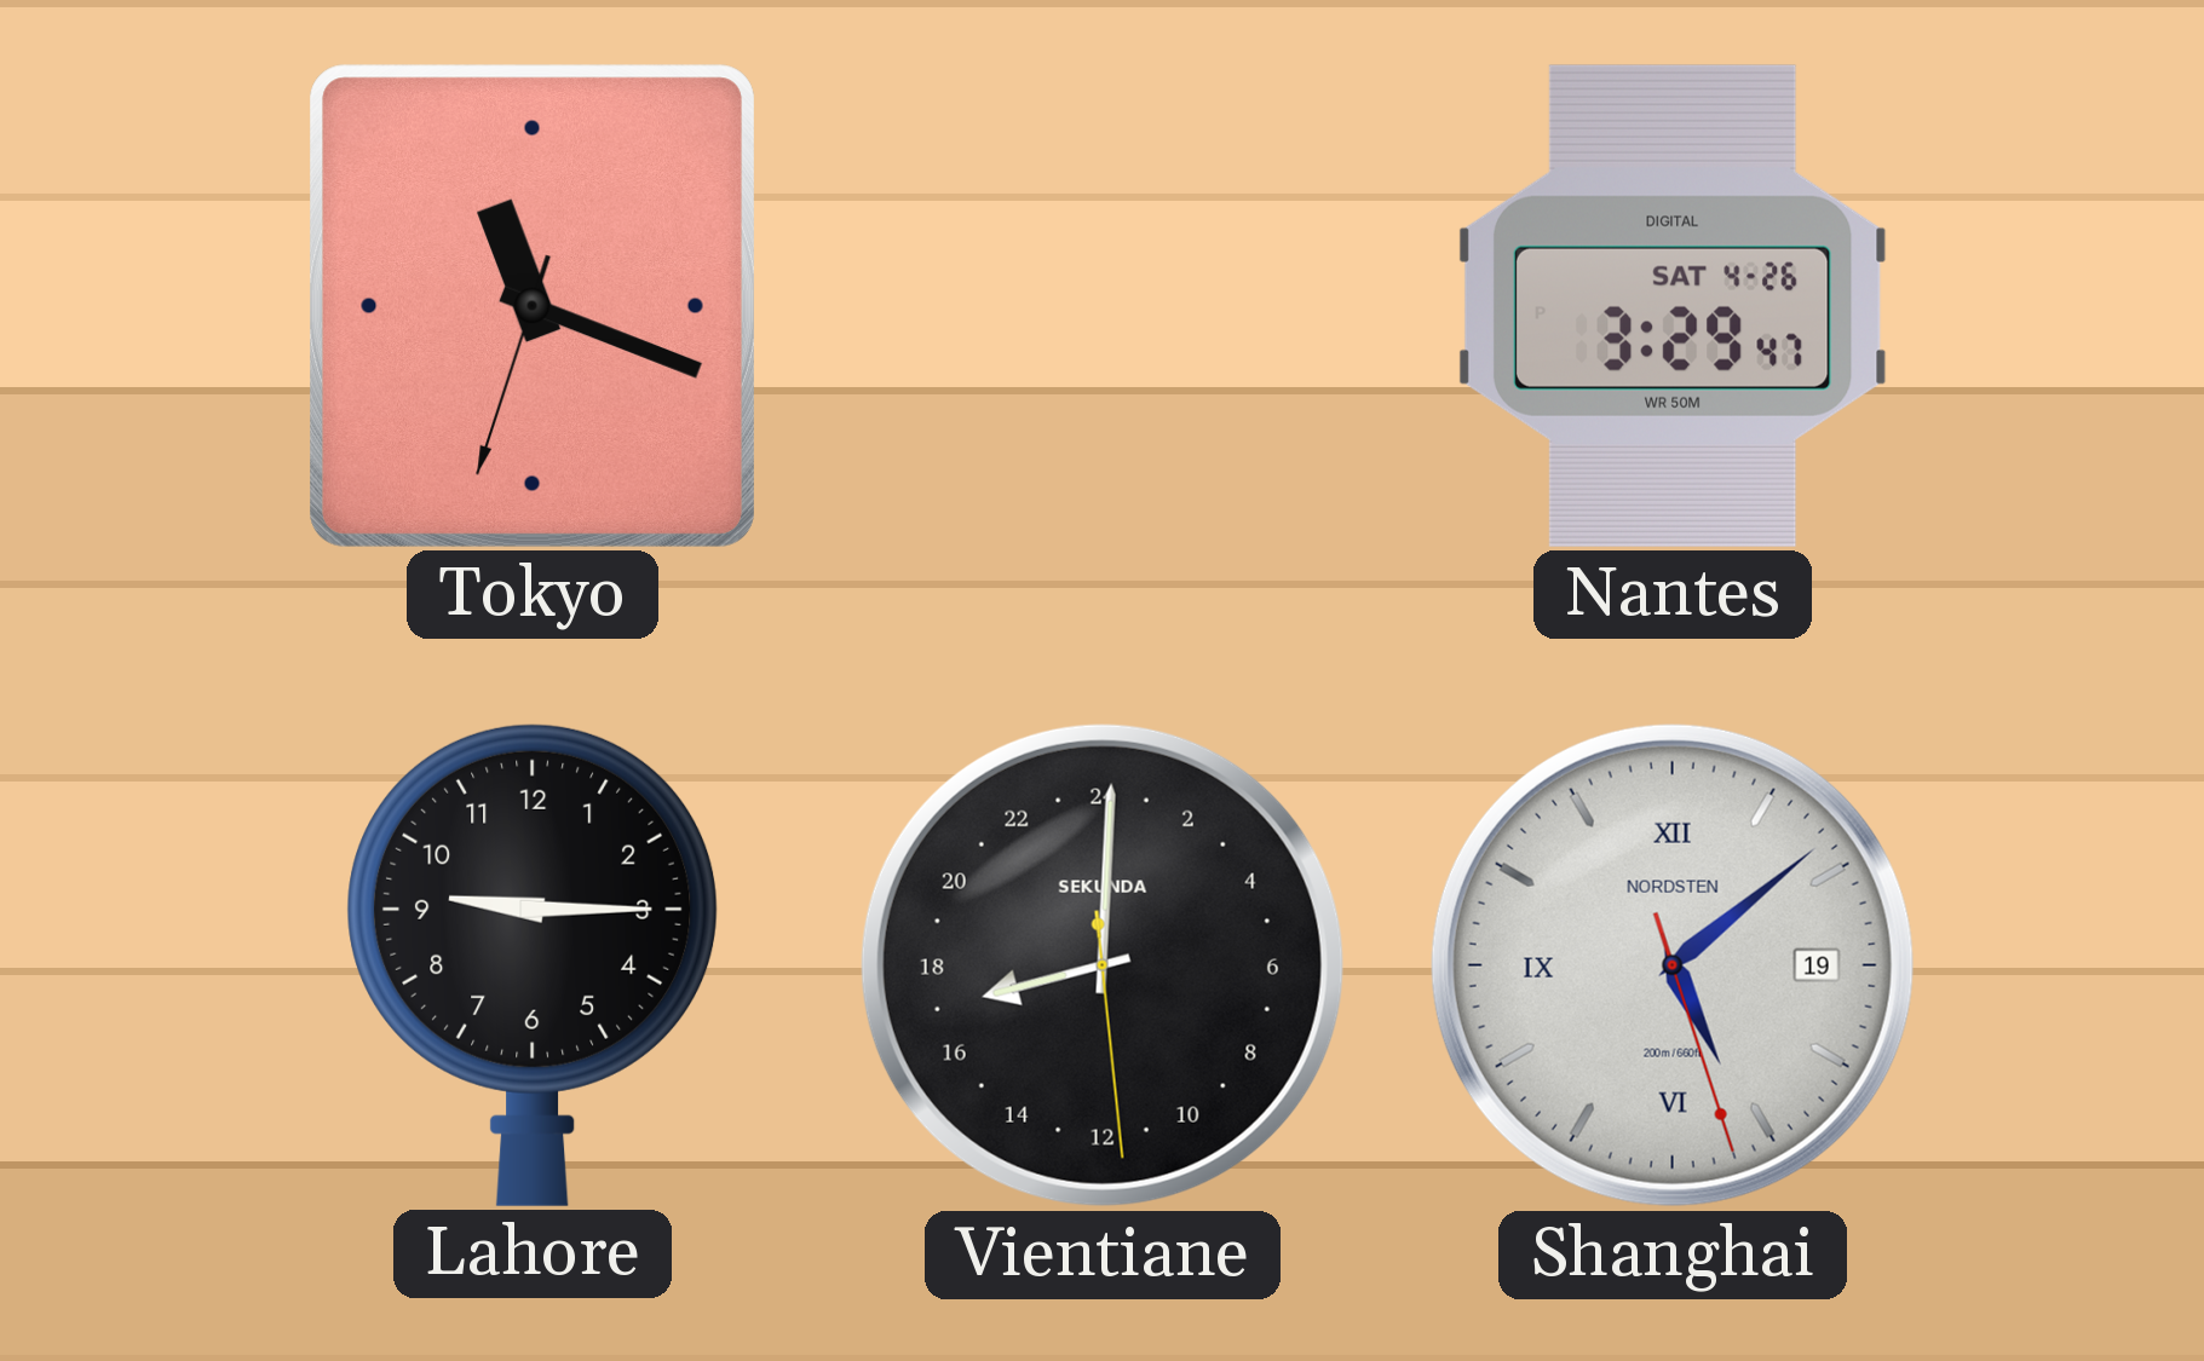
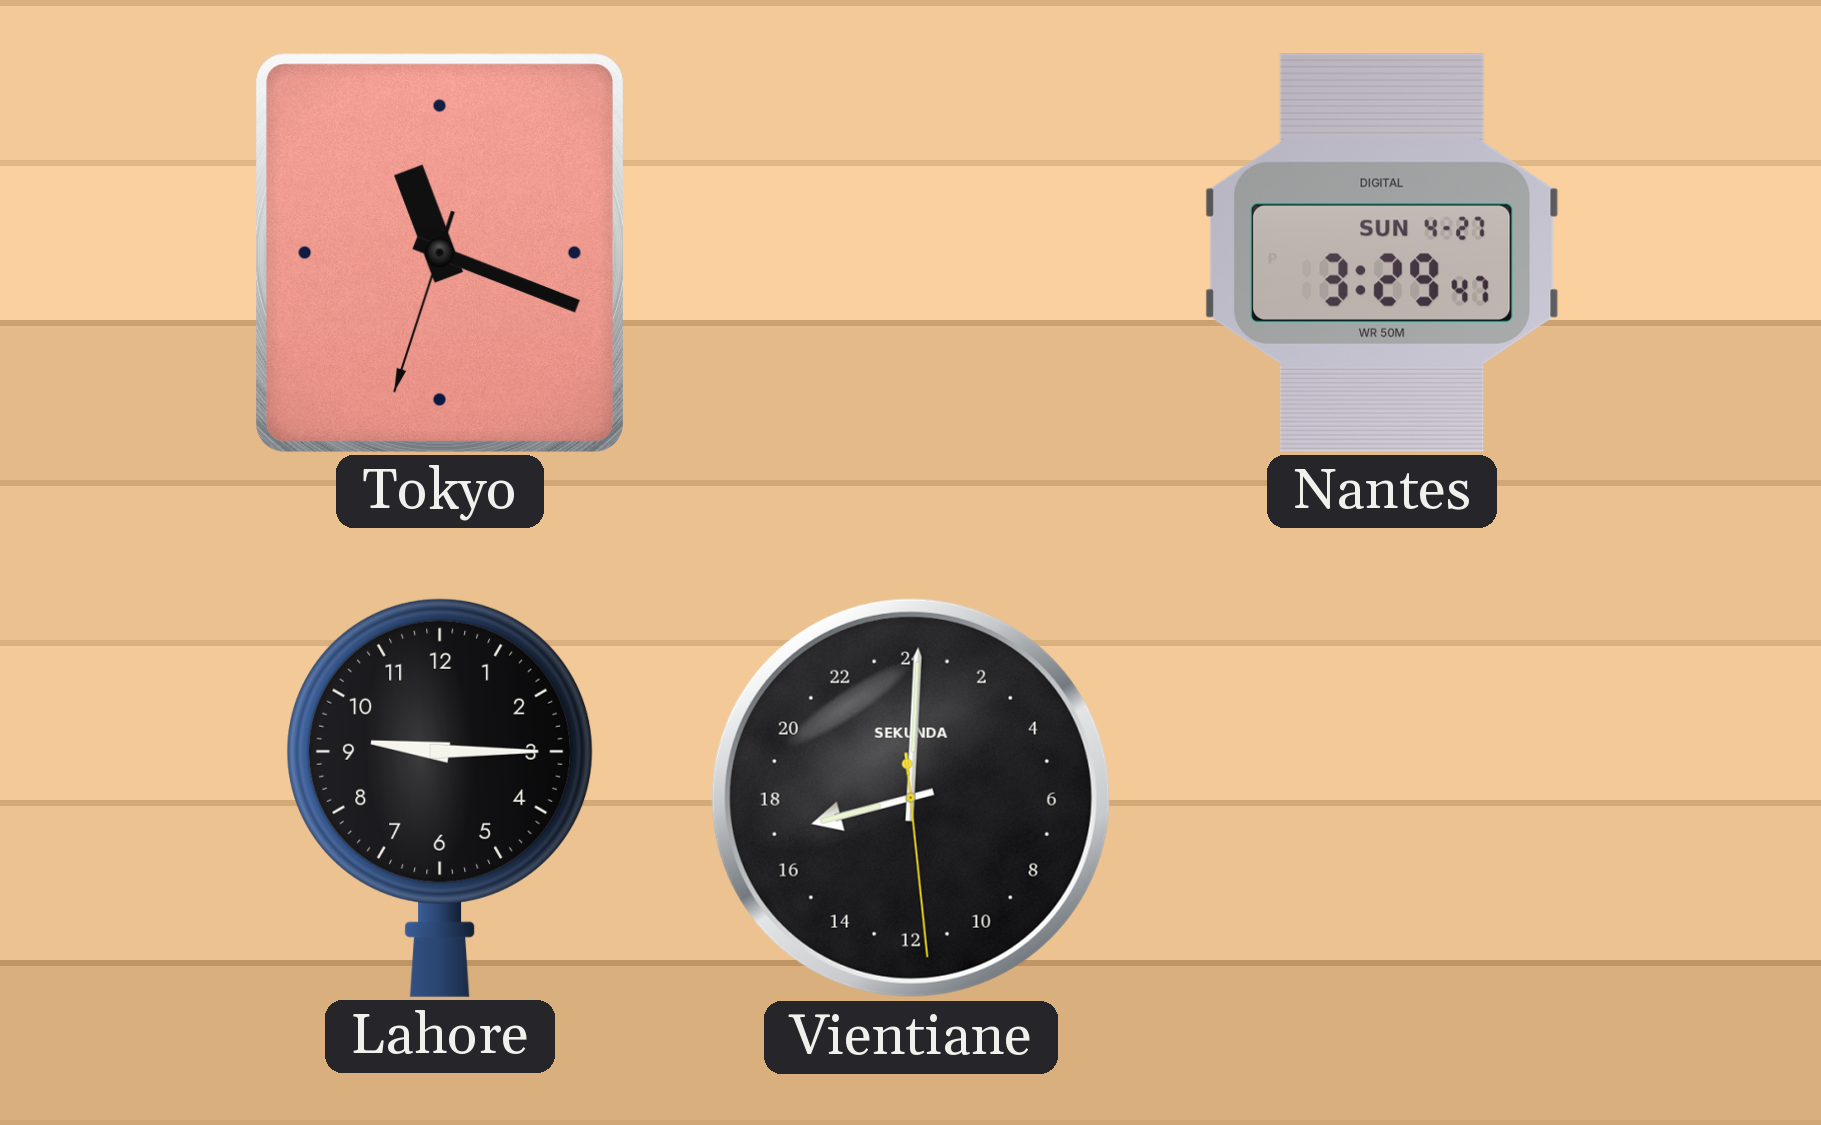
Nantes date: SAT 4-26 -> SUN 4-27 (1382, 253)
Shanghai: 5:08 -> none (1673, 965)
